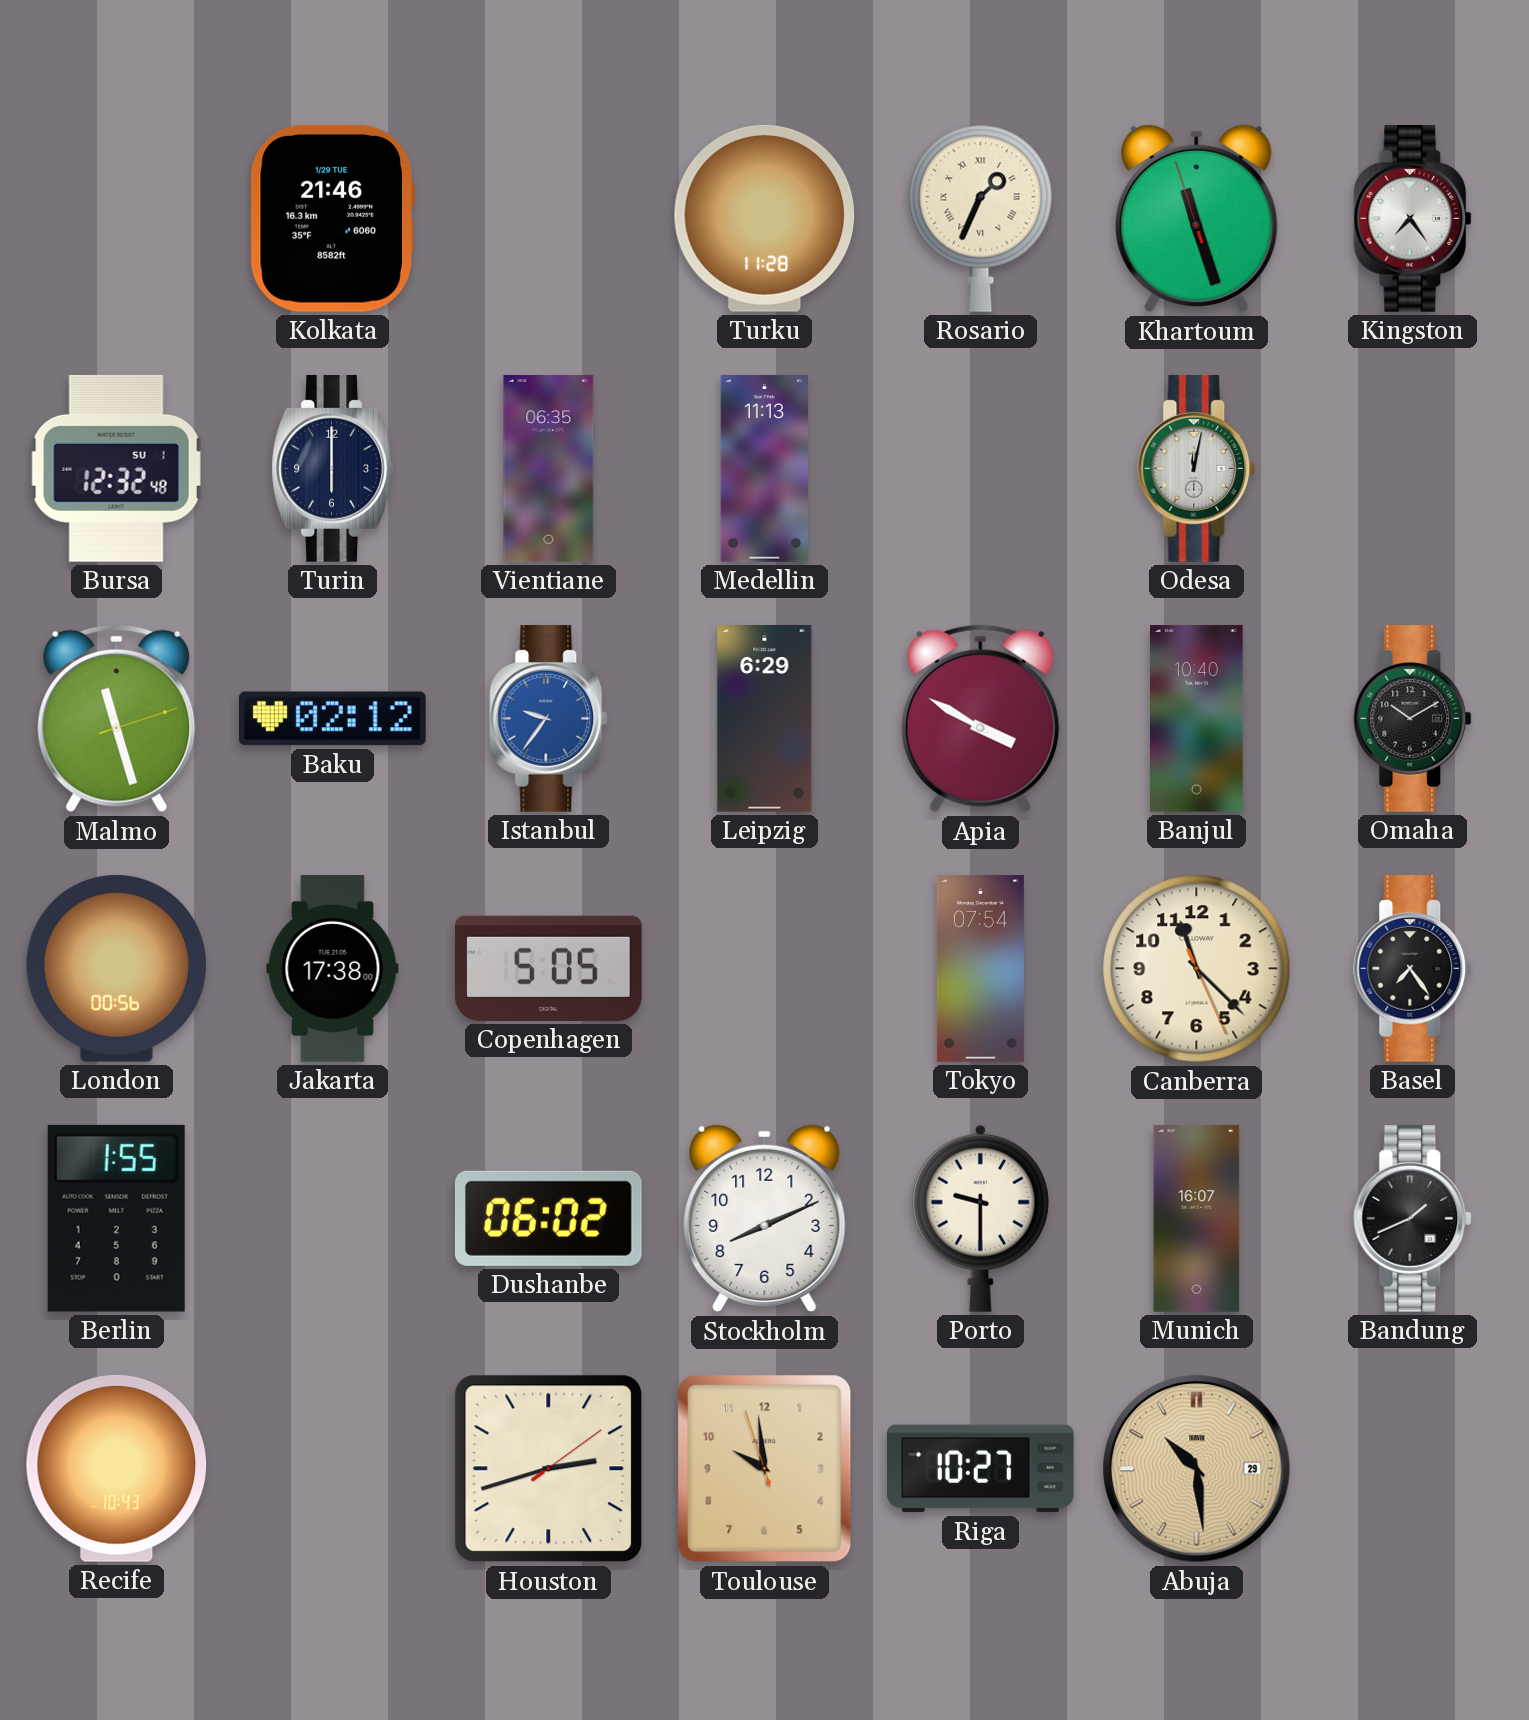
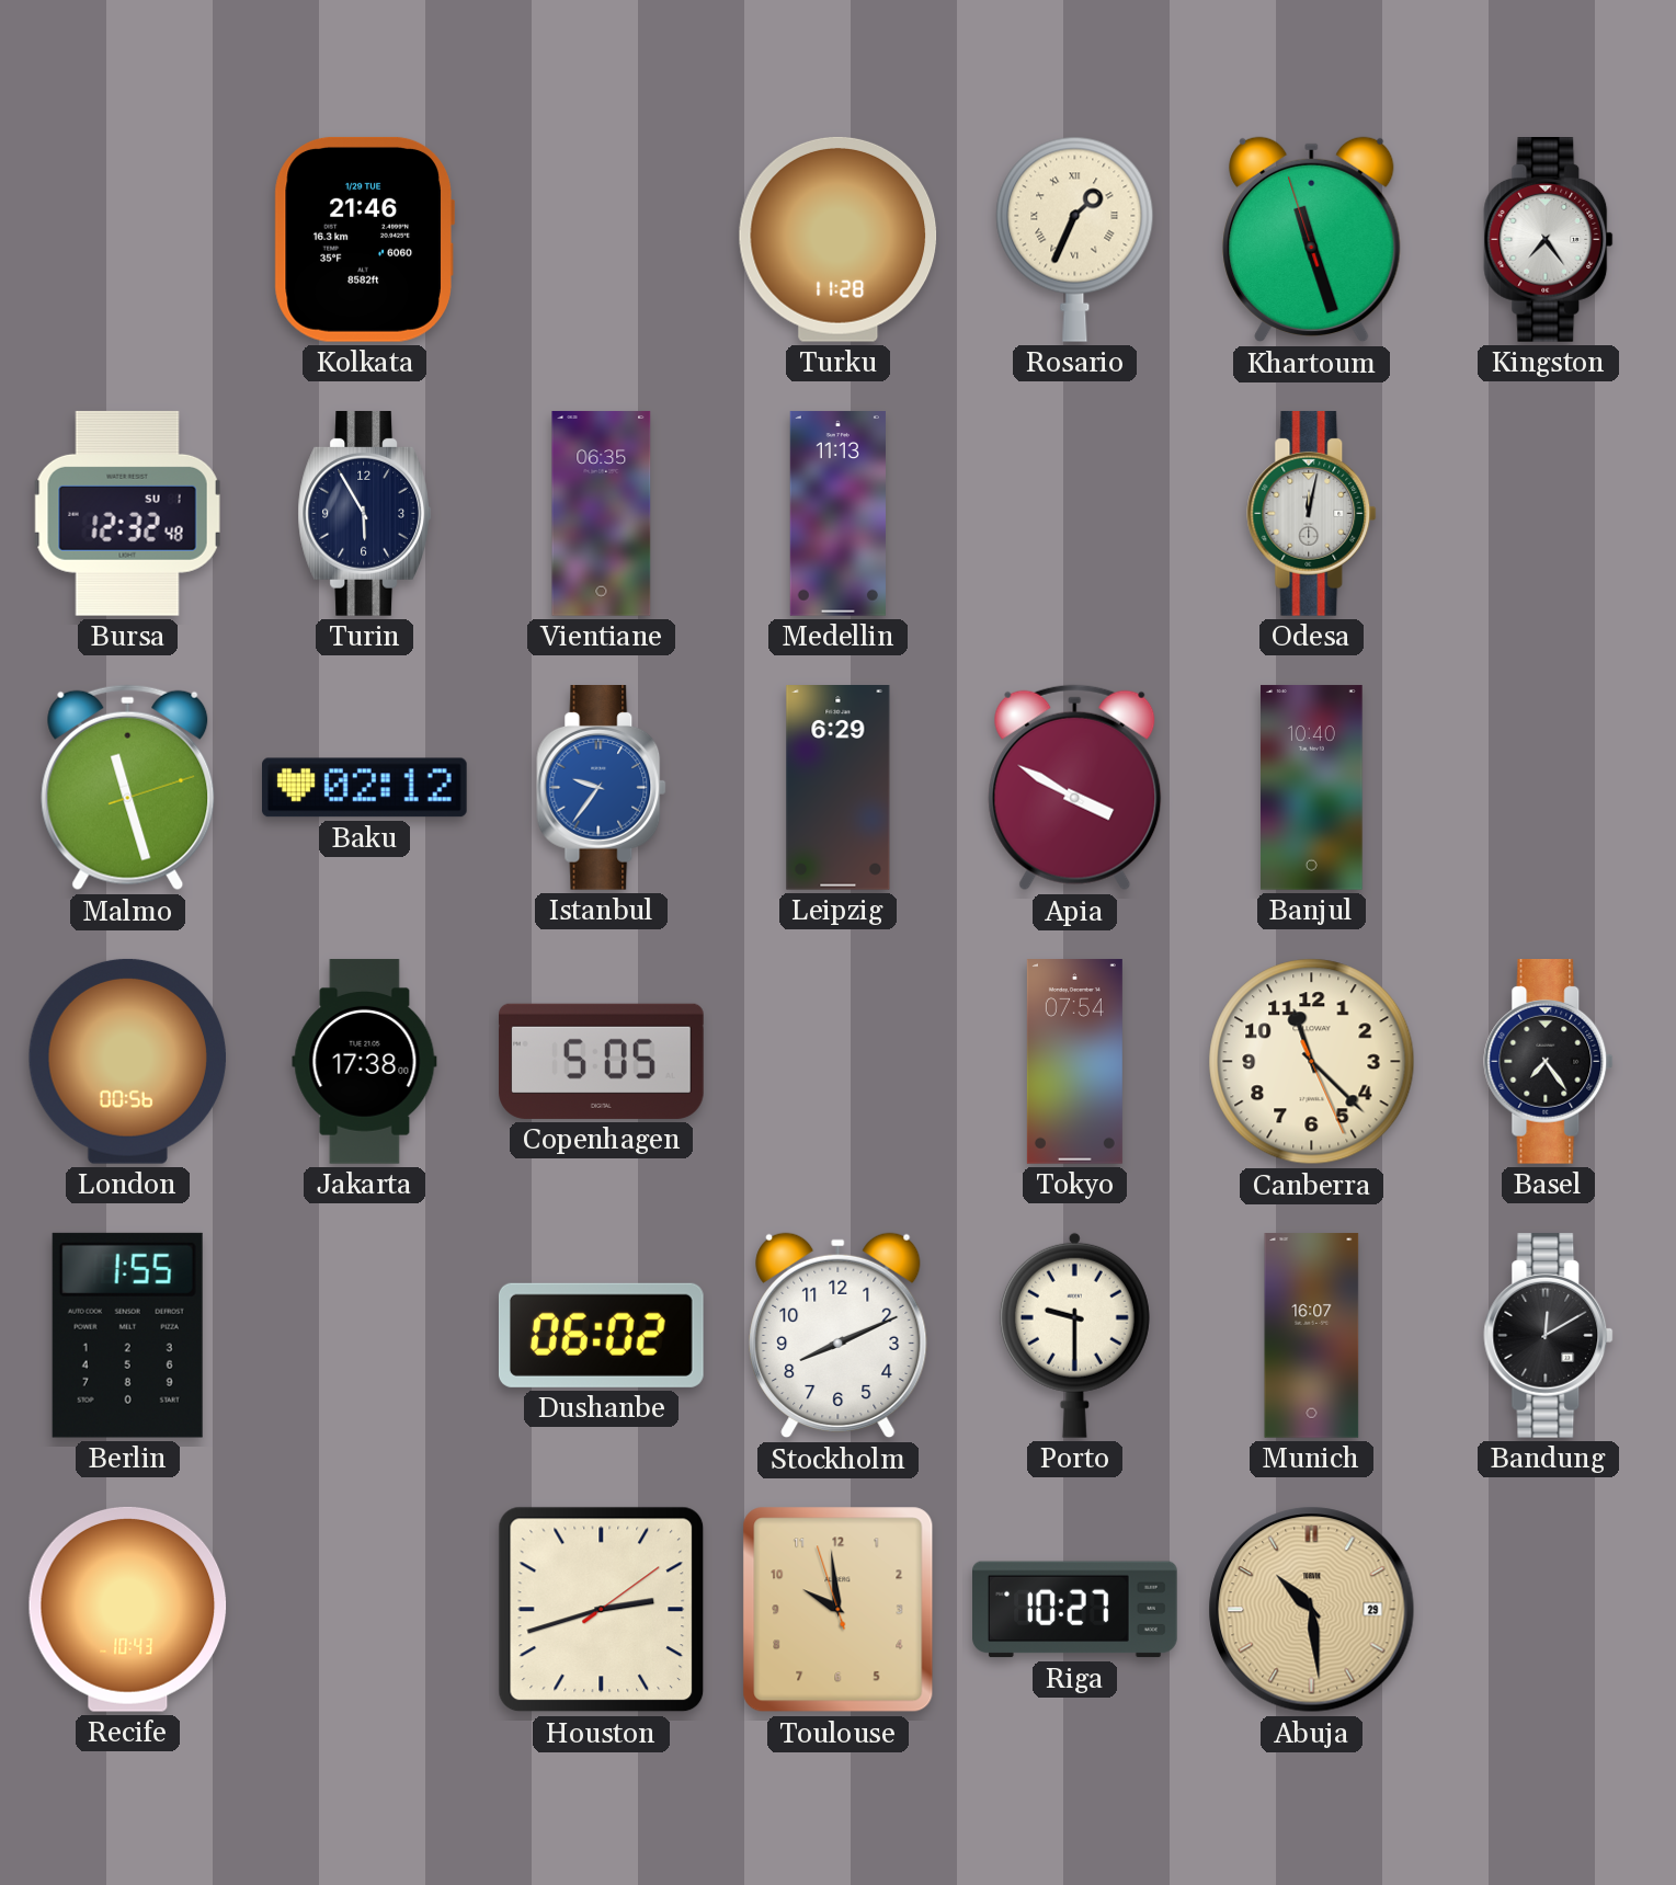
Turin: 6:00 -> 5:55 (364, 514)
Omaha: 10:10 -> none (1413, 719)
Bandung: 1:41 -> 12:10 (1549, 1336)
